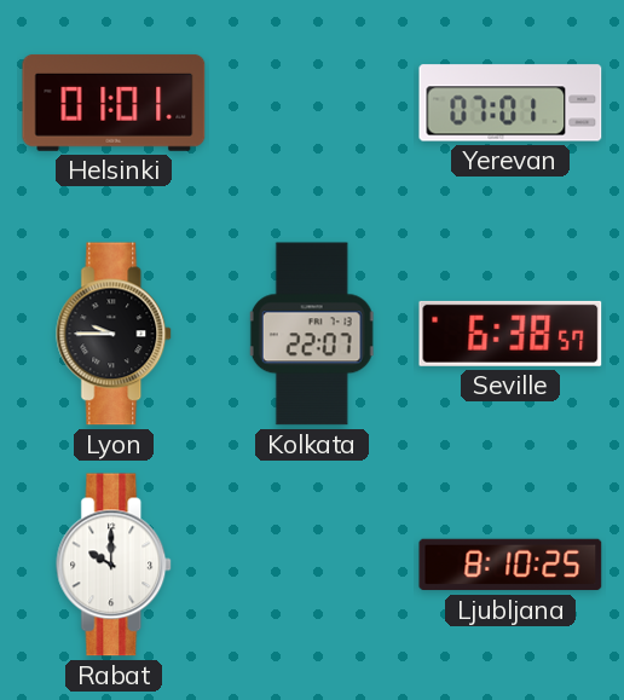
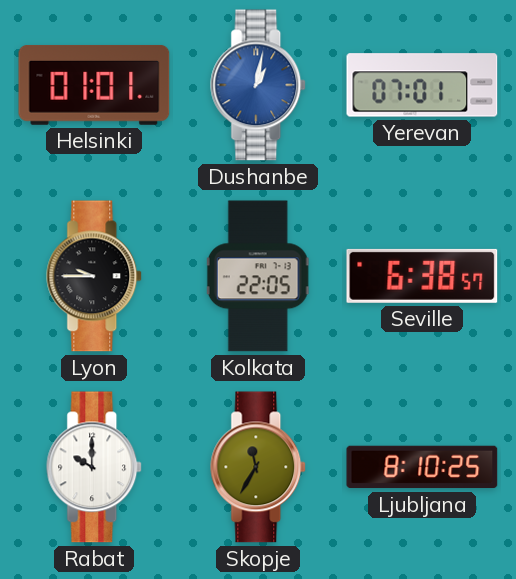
Dushanbe: none -> 1:02 (259, 85)
Kolkata: 22:07 -> 22:05 (258, 276)
Skopje: none -> 11:35 (259, 467)
